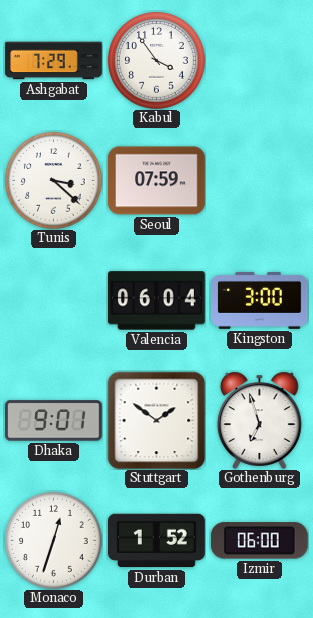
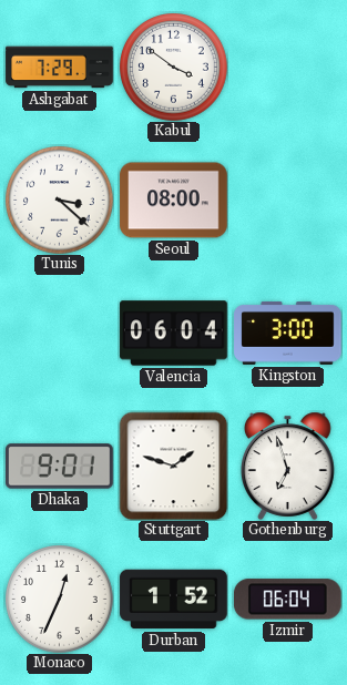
Kabul: 3:54 -> 3:51 (174, 68)
Seoul: 07:59 -> 08:00 (174, 201)
Stuttgart: 1:51 -> 1:48 (173, 466)
Monaco: 12:33 -> 12:34 (60, 600)
Izmir: 06:00 -> 06:04 (288, 600)
